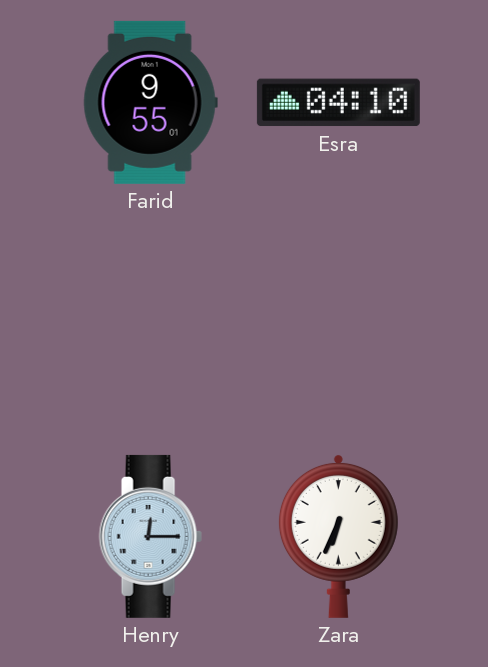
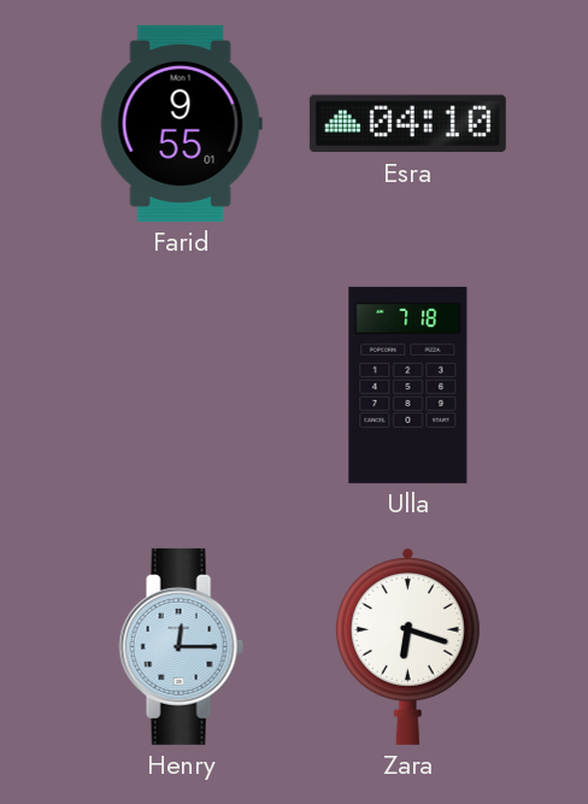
Ulla: none -> 7:18 (408, 385)
Zara: 6:34 -> 6:18 (407, 646)
